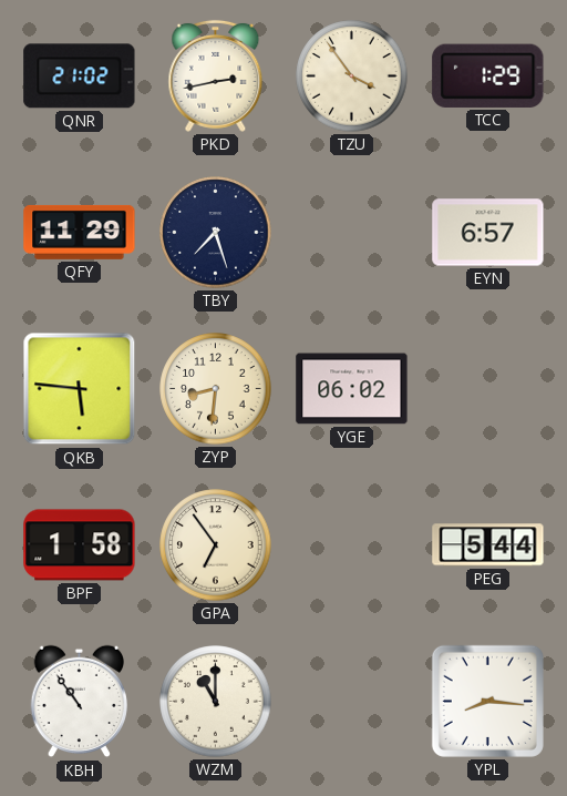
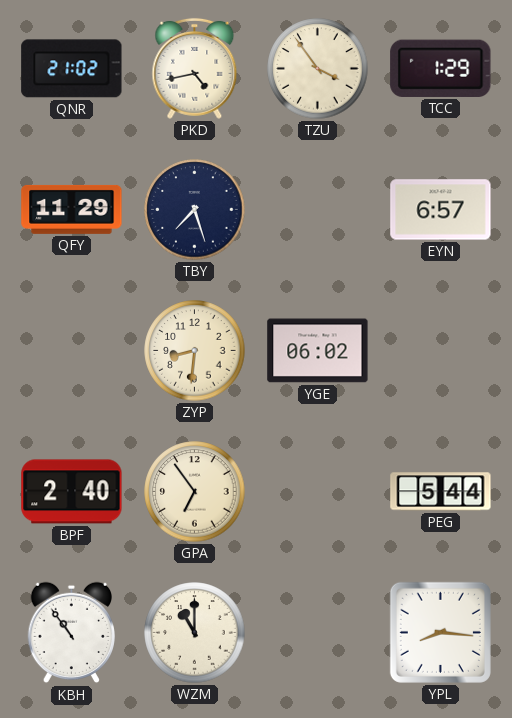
PKD: 2:43 -> 4:43 (195, 68)
QKB: 5:46 -> none (80, 389)
BPF: 1:58 -> 2:40 (72, 492)
